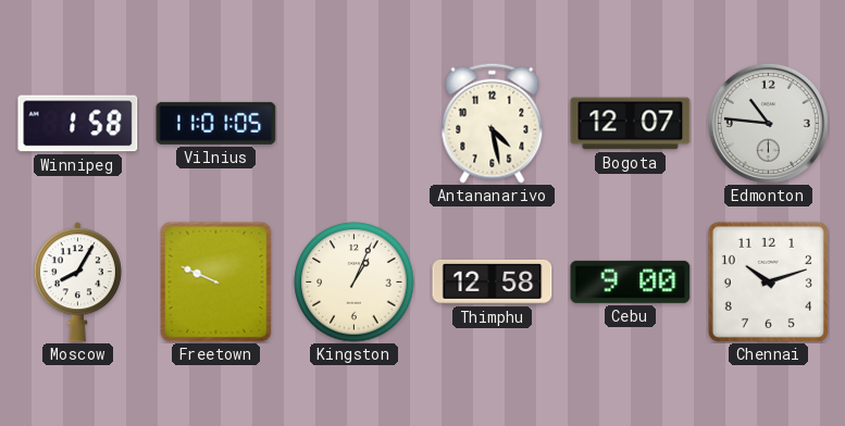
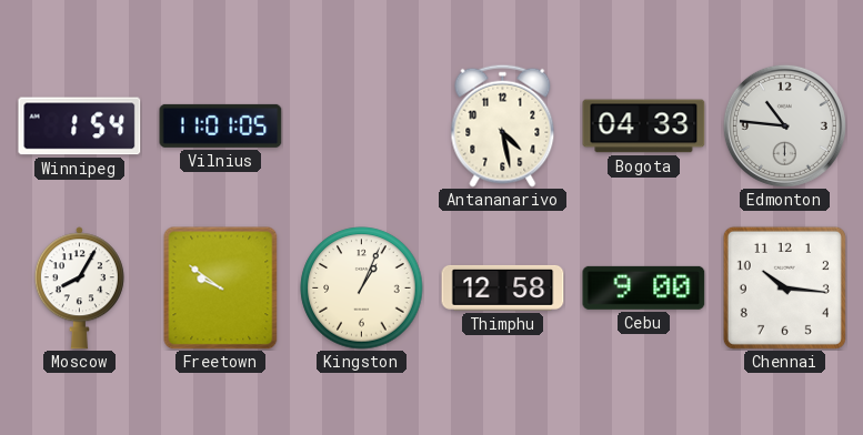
Winnipeg: 1:58 -> 1:54 (80, 127)
Bogota: 12:07 -> 04:33 (644, 127)
Freetown: 9:49 -> 9:51 (221, 289)
Chennai: 10:12 -> 10:16 (784, 287)
